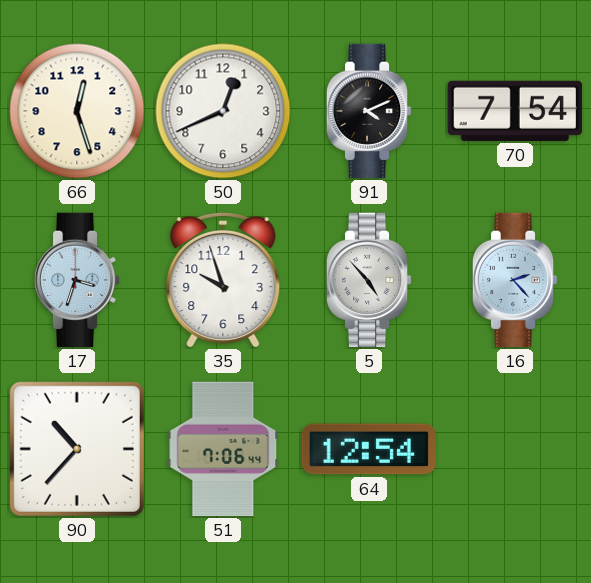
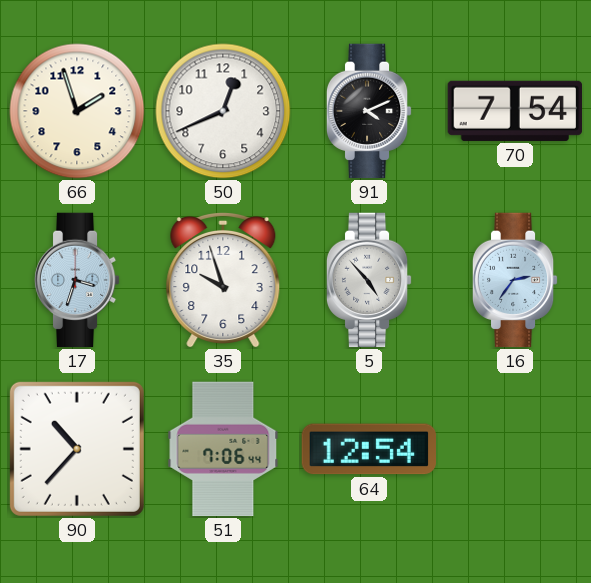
66: 12:27 -> 1:57 (77, 111)
16: 2:23 -> 2:36 (515, 280)
